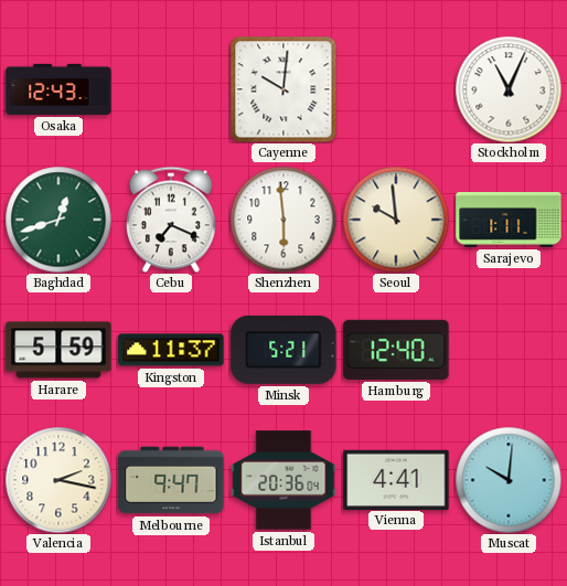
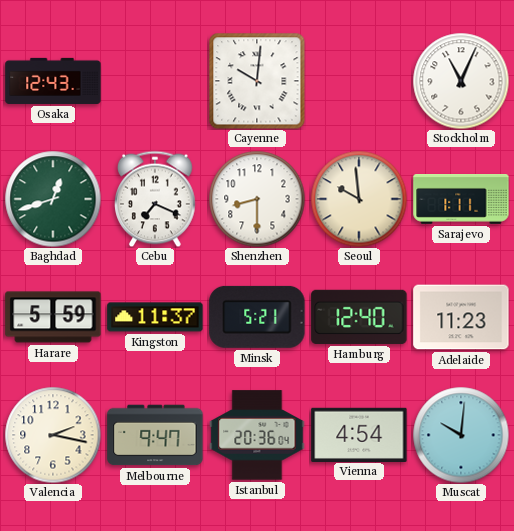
Shenzhen: 5:59 -> 8:30 (257, 199)
Adelaide: none -> 11:23 (461, 317)
Vienna: 4:41 -> 4:54 (359, 434)
